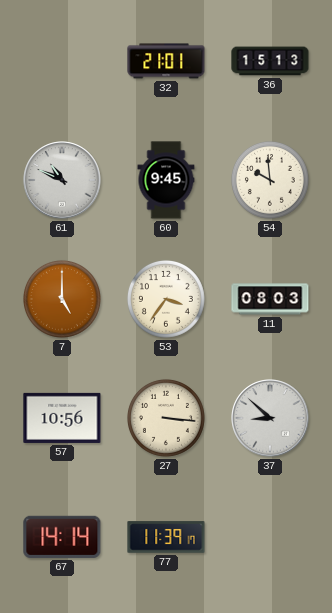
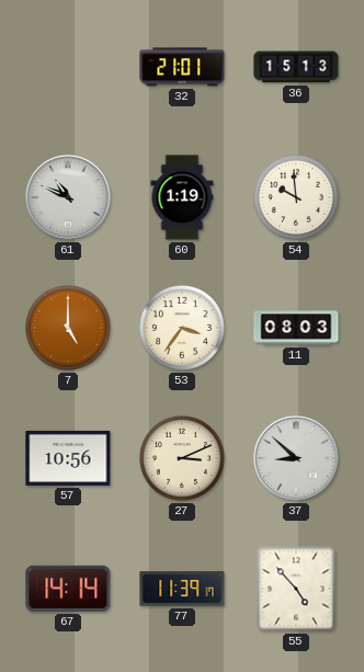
60: 9:45 -> 1:19 (182, 197)
27: 3:16 -> 3:11 (182, 458)
55: none -> 4:53 (296, 589)
